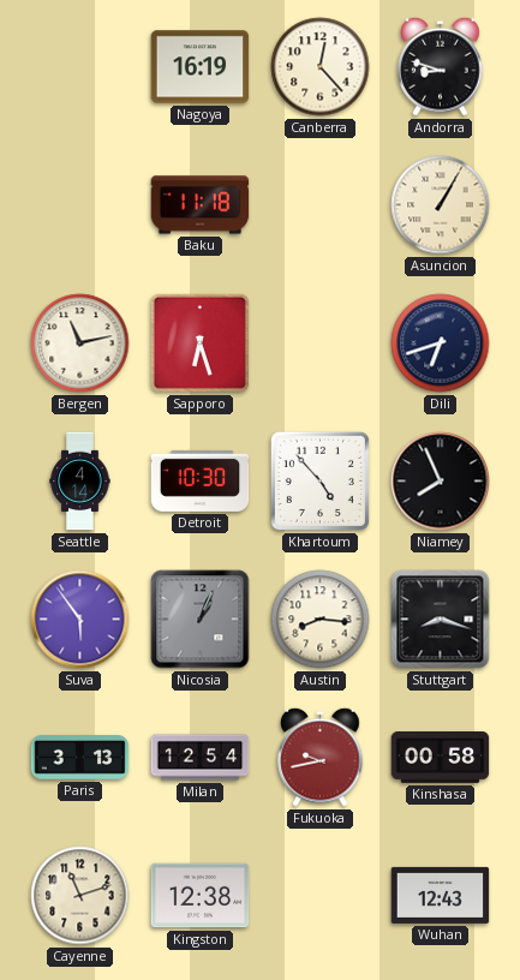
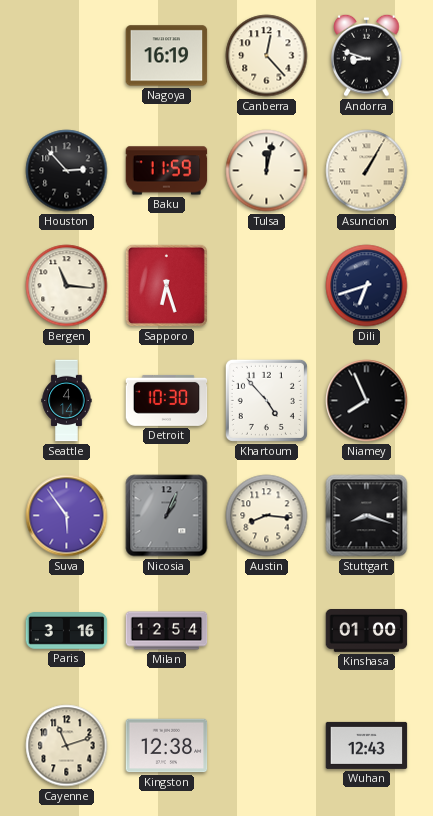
Houston: none -> 2:53 (67, 171)
Baku: 11:18 -> 11:59 (167, 171)
Tulsa: none -> 12:02 (267, 171)
Bergen: 11:13 -> 11:16 (67, 286)
Paris: 3:13 -> 3:16 (67, 631)
Fukuoka: 9:43 -> none (321, 757)
Kinshasa: 00:58 -> 01:00 (367, 631)
